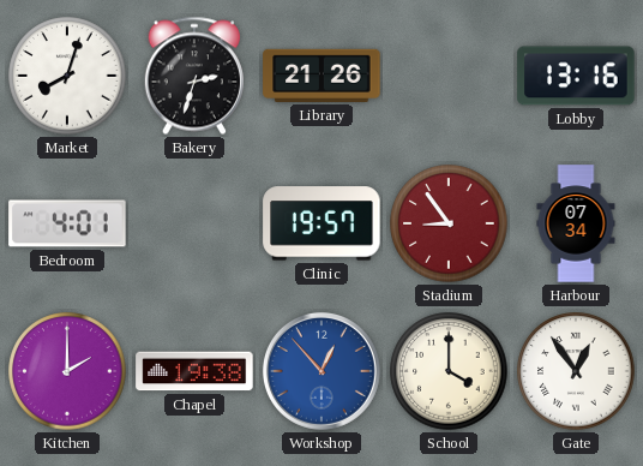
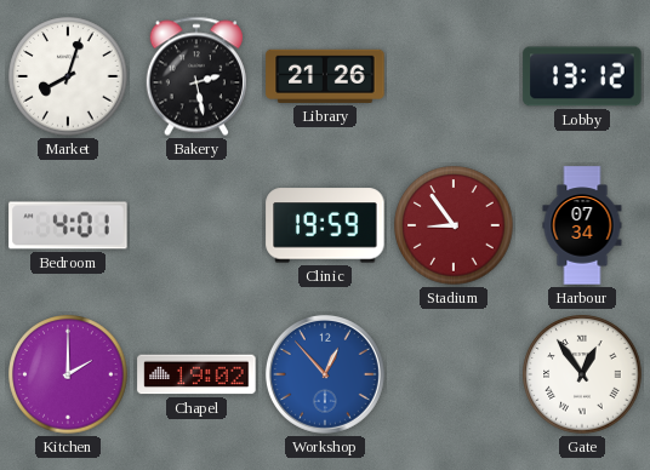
Bakery: 2:33 -> 2:28 (196, 76)
Lobby: 13:16 -> 13:12 (582, 76)
Clinic: 19:57 -> 19:59 (325, 225)
Chapel: 19:38 -> 19:02 (196, 374)
School: 4:00 -> none (449, 371)
